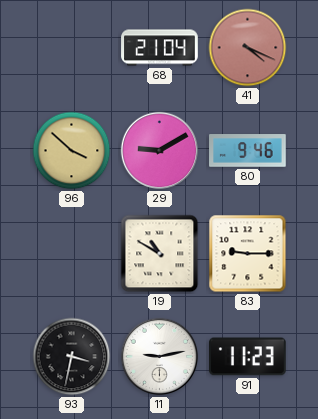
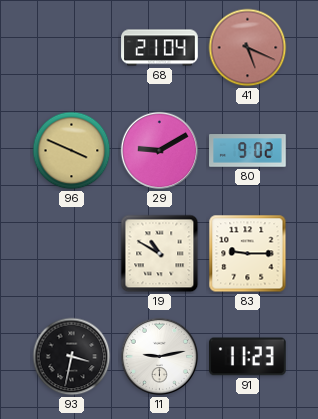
41: 4:19 -> 5:19 (248, 48)
96: 3:52 -> 3:49 (72, 151)
80: 9:46 -> 9:02 (248, 151)
